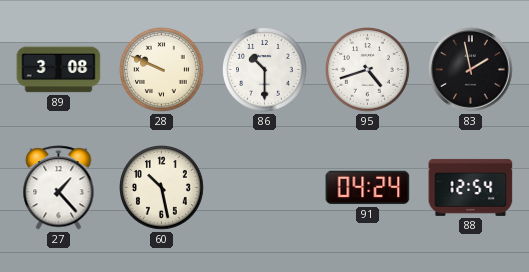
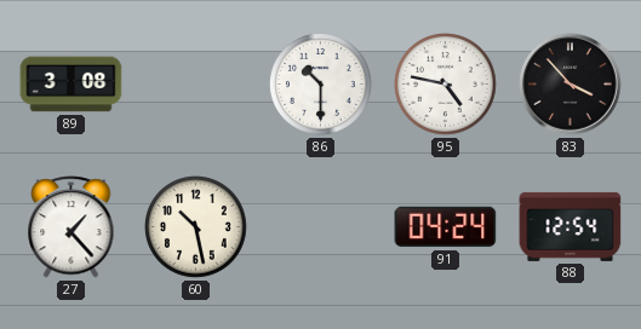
28: 9:49 -> none (162, 70)
95: 4:42 -> 4:47 (446, 85)
83: 1:58 -> 3:53 (571, 85)
